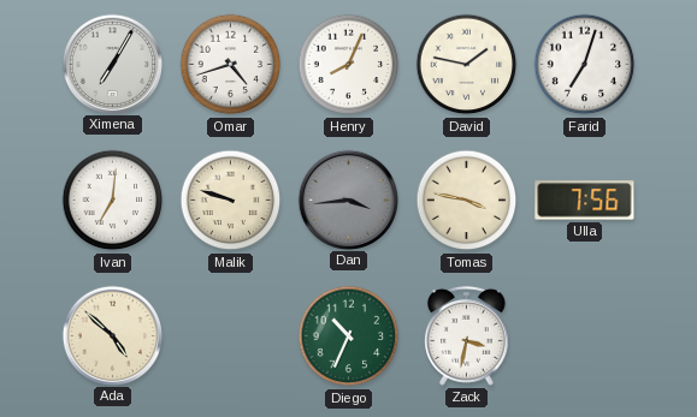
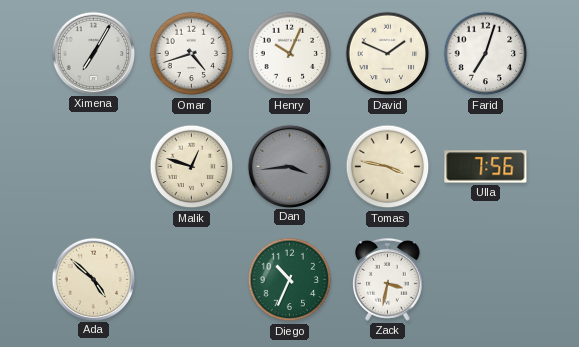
Henry: 8:04 -> 10:04 (290, 54)
David: 1:47 -> 1:49 (388, 54)
Ivan: 7:01 -> none (113, 201)
Malik: 9:48 -> 12:48 (192, 167)
